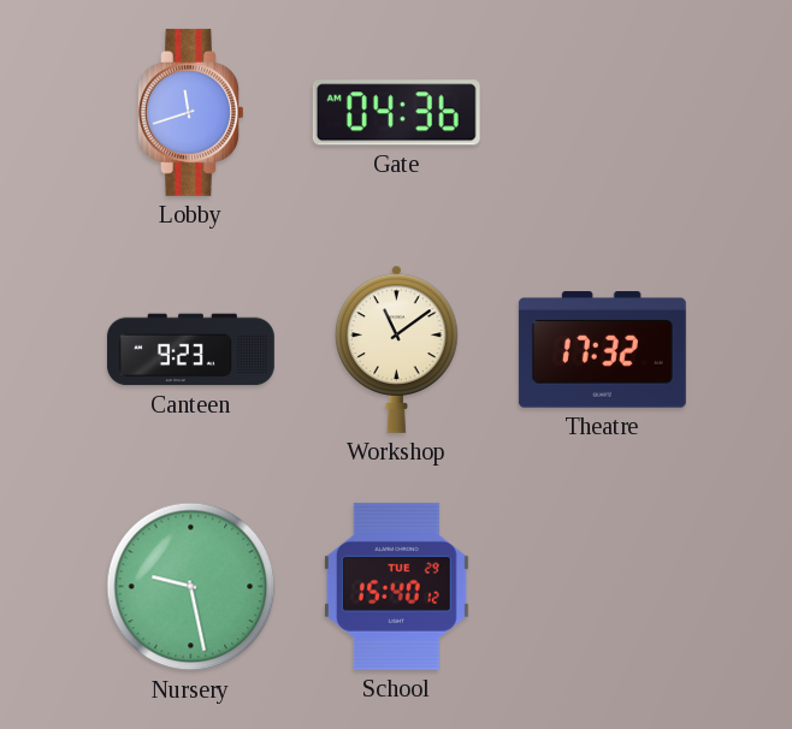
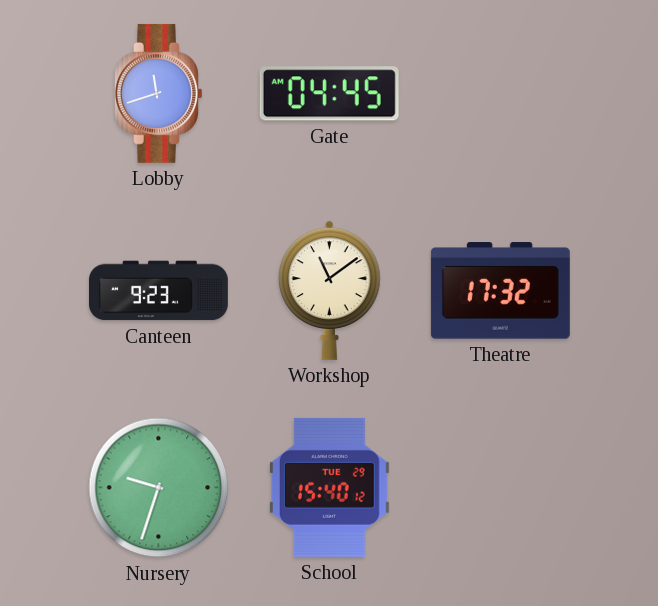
Gate: 04:36 -> 04:45 (329, 94)
Nursery: 9:28 -> 9:33 (159, 488)
